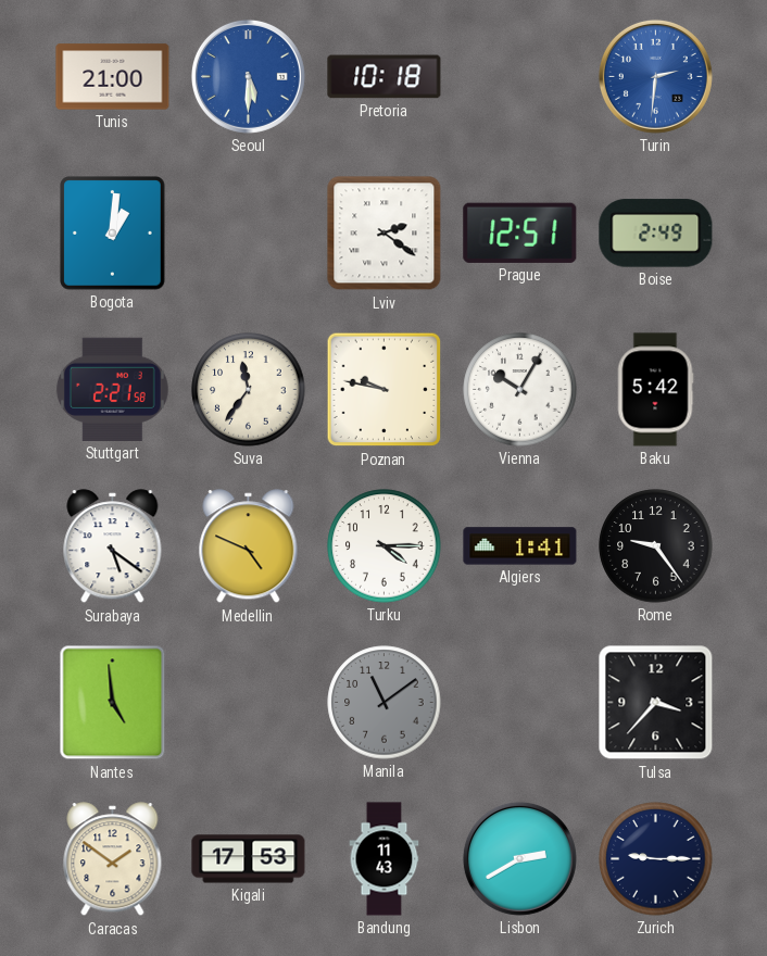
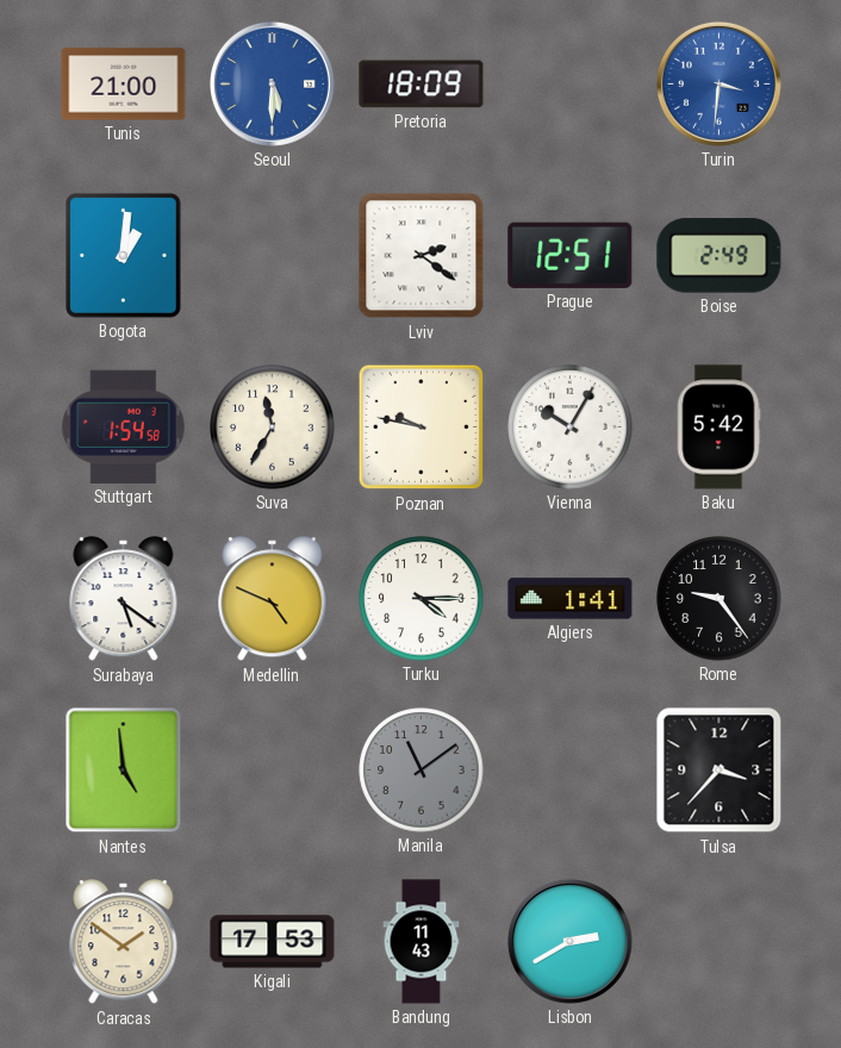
Pretoria: 10:18 -> 18:09 (422, 85)
Turin: 2:31 -> 3:31 (718, 83)
Stuttgart: 2:21 -> 1:54 (123, 426)
Suva: 11:36 -> 11:35 (273, 428)
Zurich: 9:15 -> none (656, 859)
